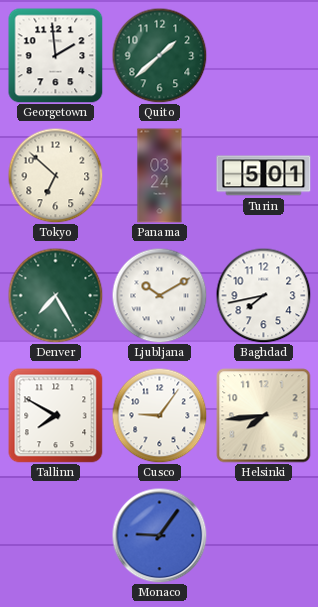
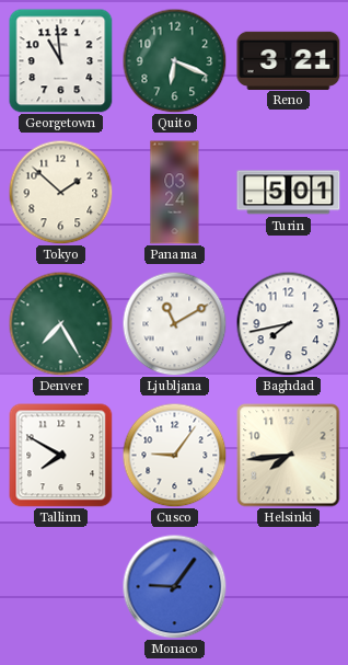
Georgetown: 1:59 -> 10:59 (61, 61)
Quito: 1:38 -> 6:19 (174, 60)
Reno: none -> 3:21 (289, 60)
Tokyo: 6:52 -> 1:52 (60, 192)
Ljubljana: 10:10 -> 11:10 (174, 323)
